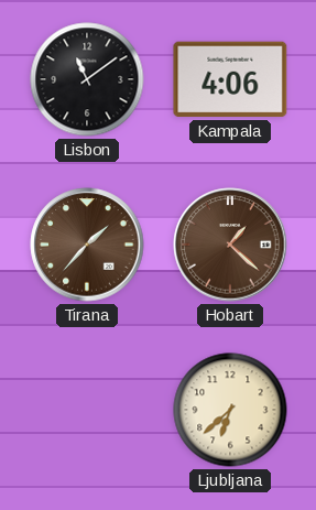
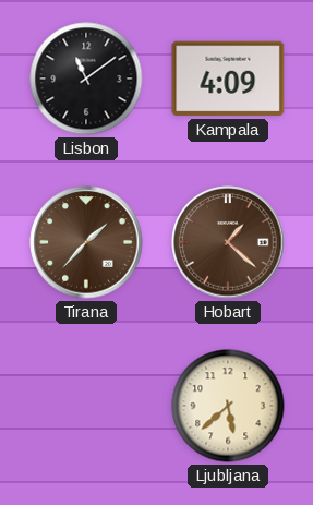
Kampala: 4:06 -> 4:09 (228, 79)
Ljubljana: 6:38 -> 5:38 (228, 406)
